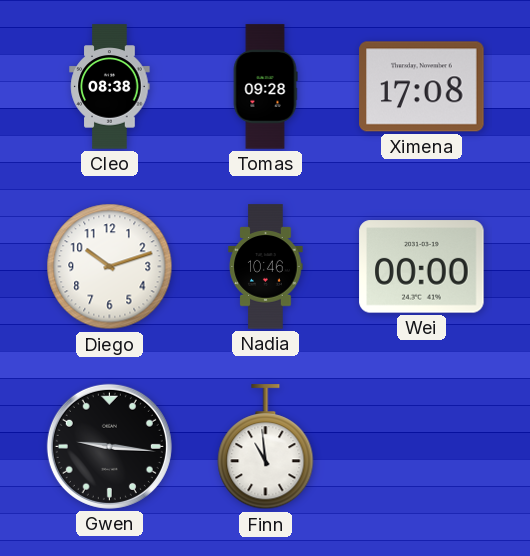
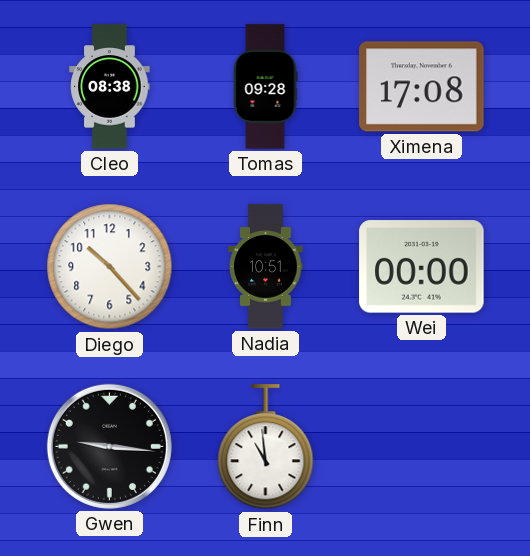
Diego: 10:12 -> 10:23 (110, 267)
Nadia: 10:46 -> 10:51 (266, 267)
